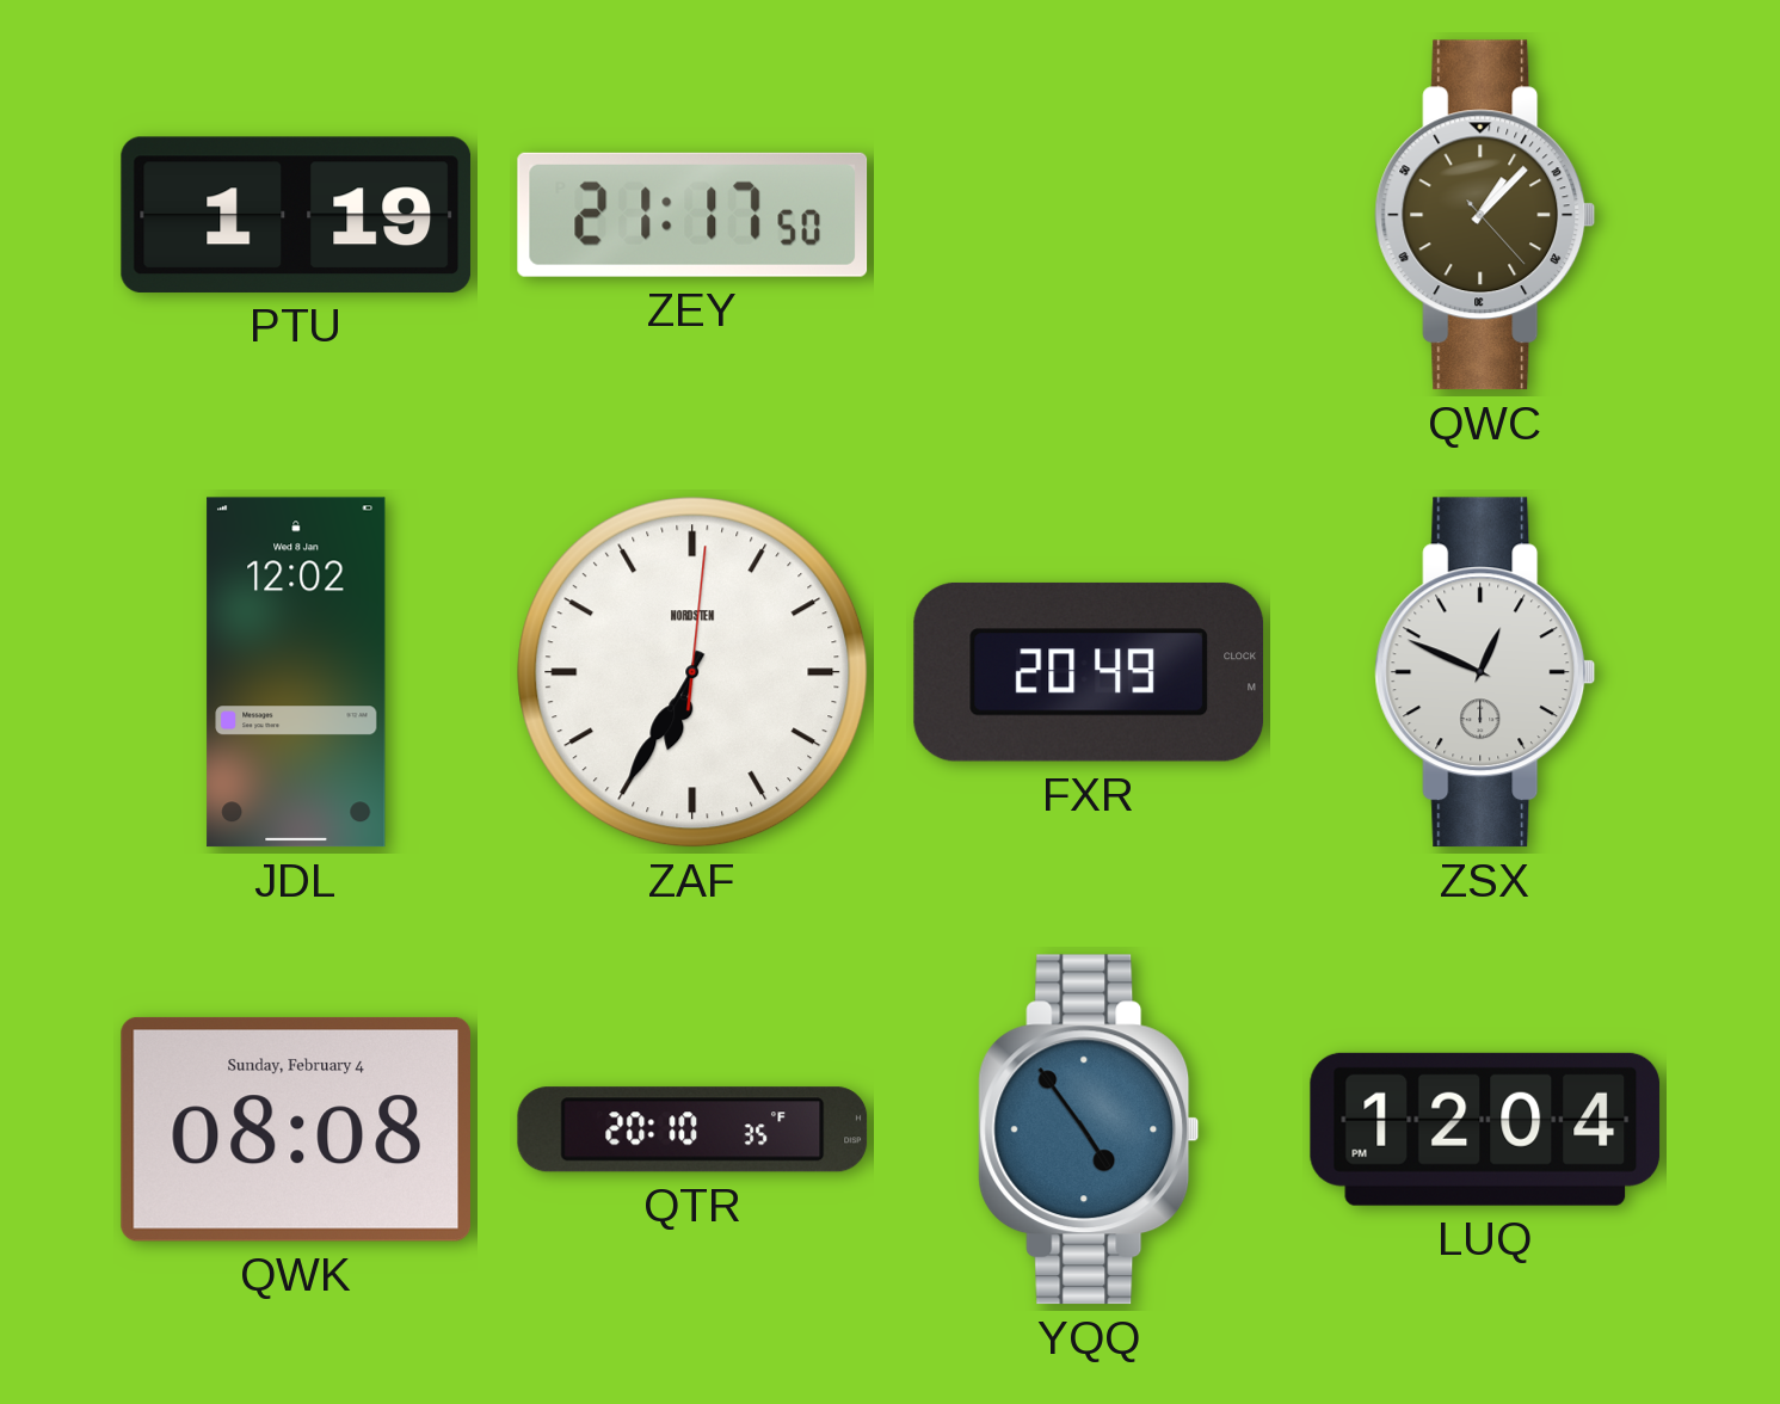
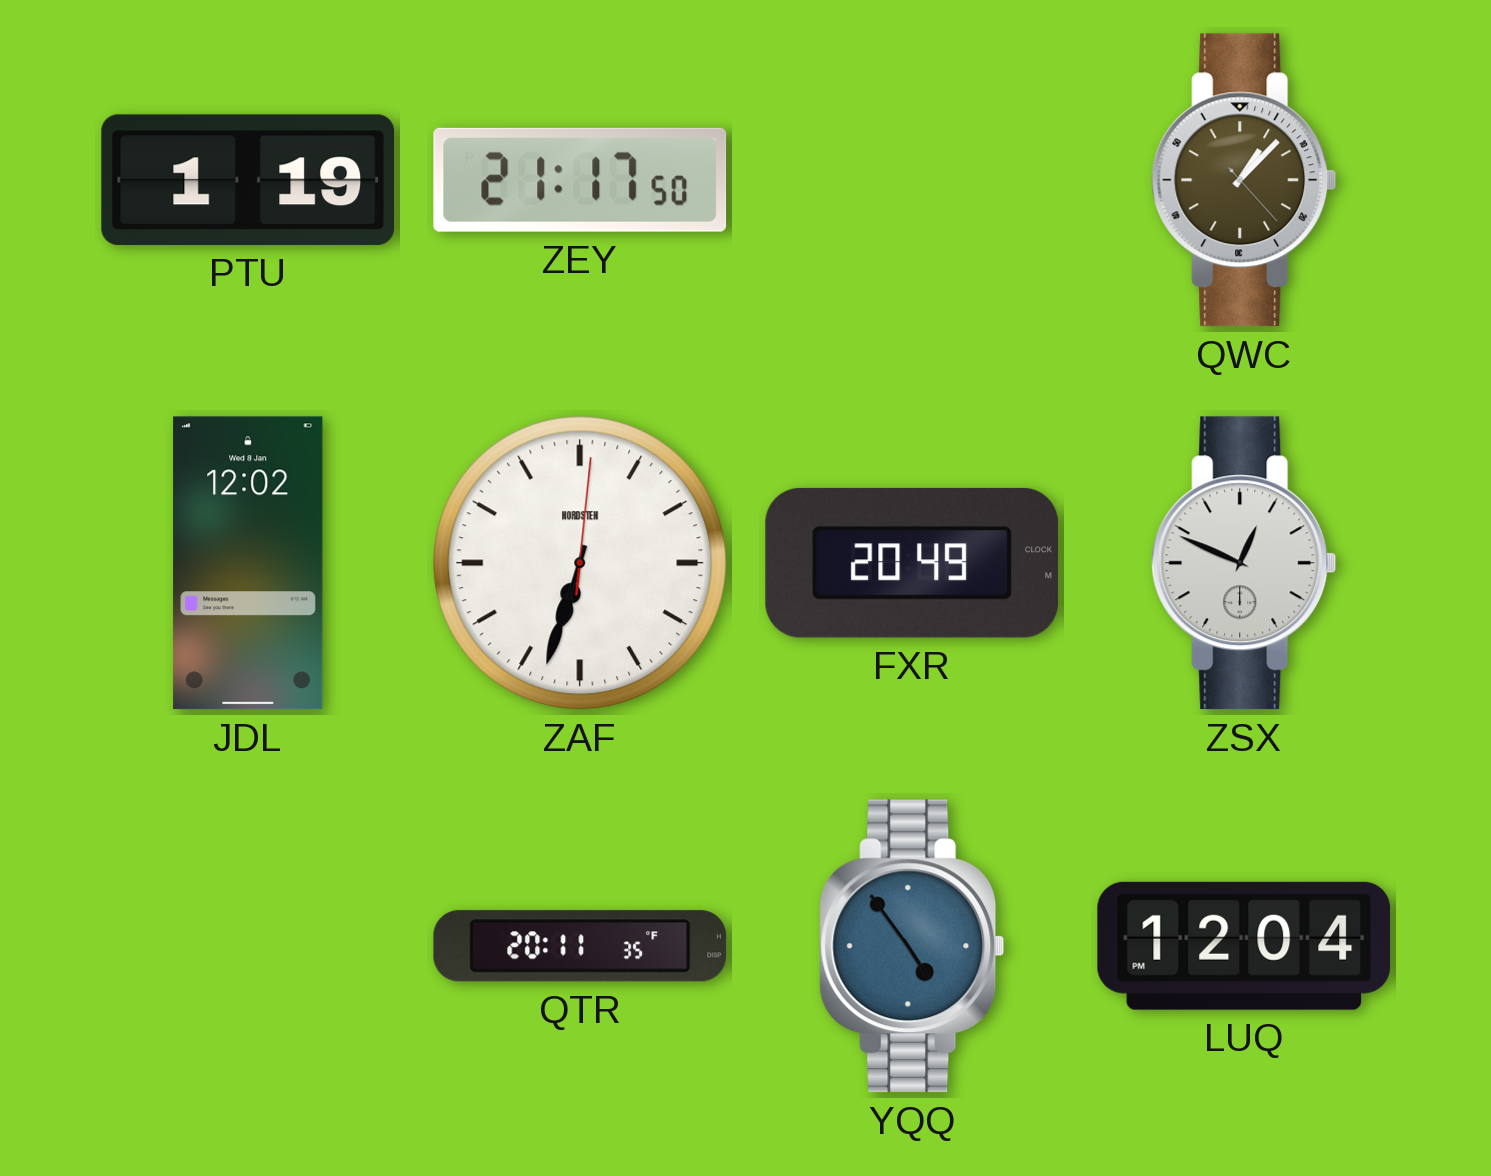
ZAF: 6:35 -> 6:33 (580, 563)
QWK: 08:08 -> none (295, 1129)
QTR: 20:10 -> 20:11 (580, 946)
